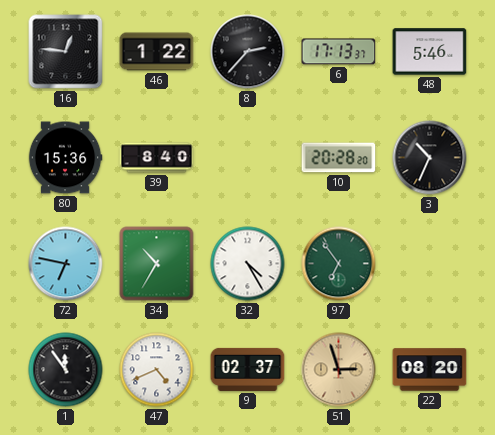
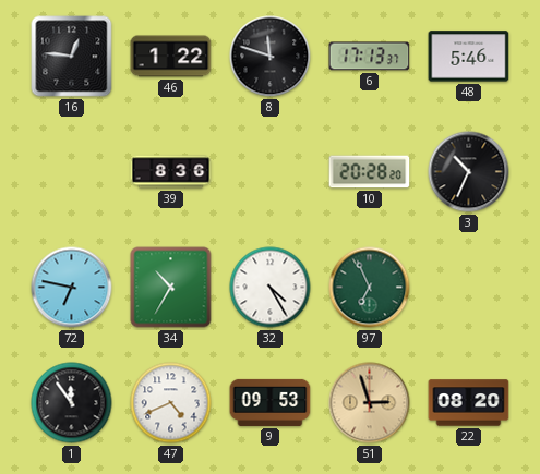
8: 2:37 -> 11:48 (271, 57)
80: 15:36 -> none (65, 158)
39: 8:40 -> 8:36 (171, 172)
97: 6:54 -> 6:56 (370, 288)
9: 02:37 -> 09:53 (271, 402)
